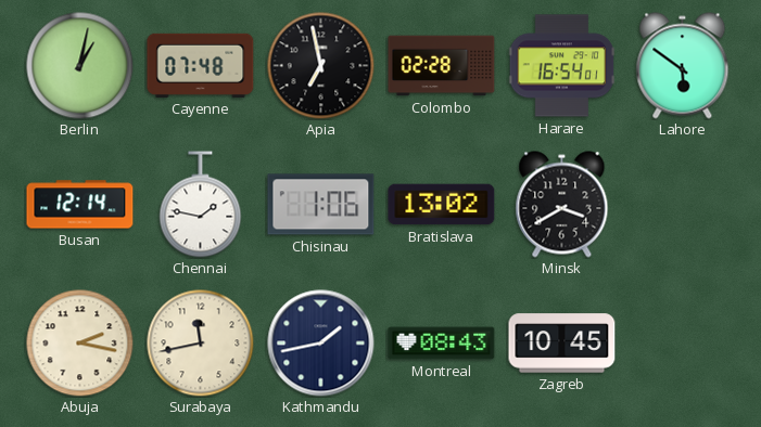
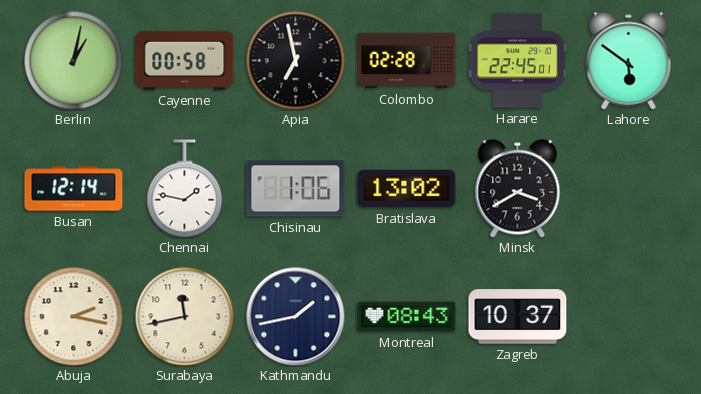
Cayenne: 07:48 -> 00:58 (185, 60)
Harare: 16:54 -> 22:45 (517, 61)
Zagreb: 10:45 -> 10:37 (518, 317)
